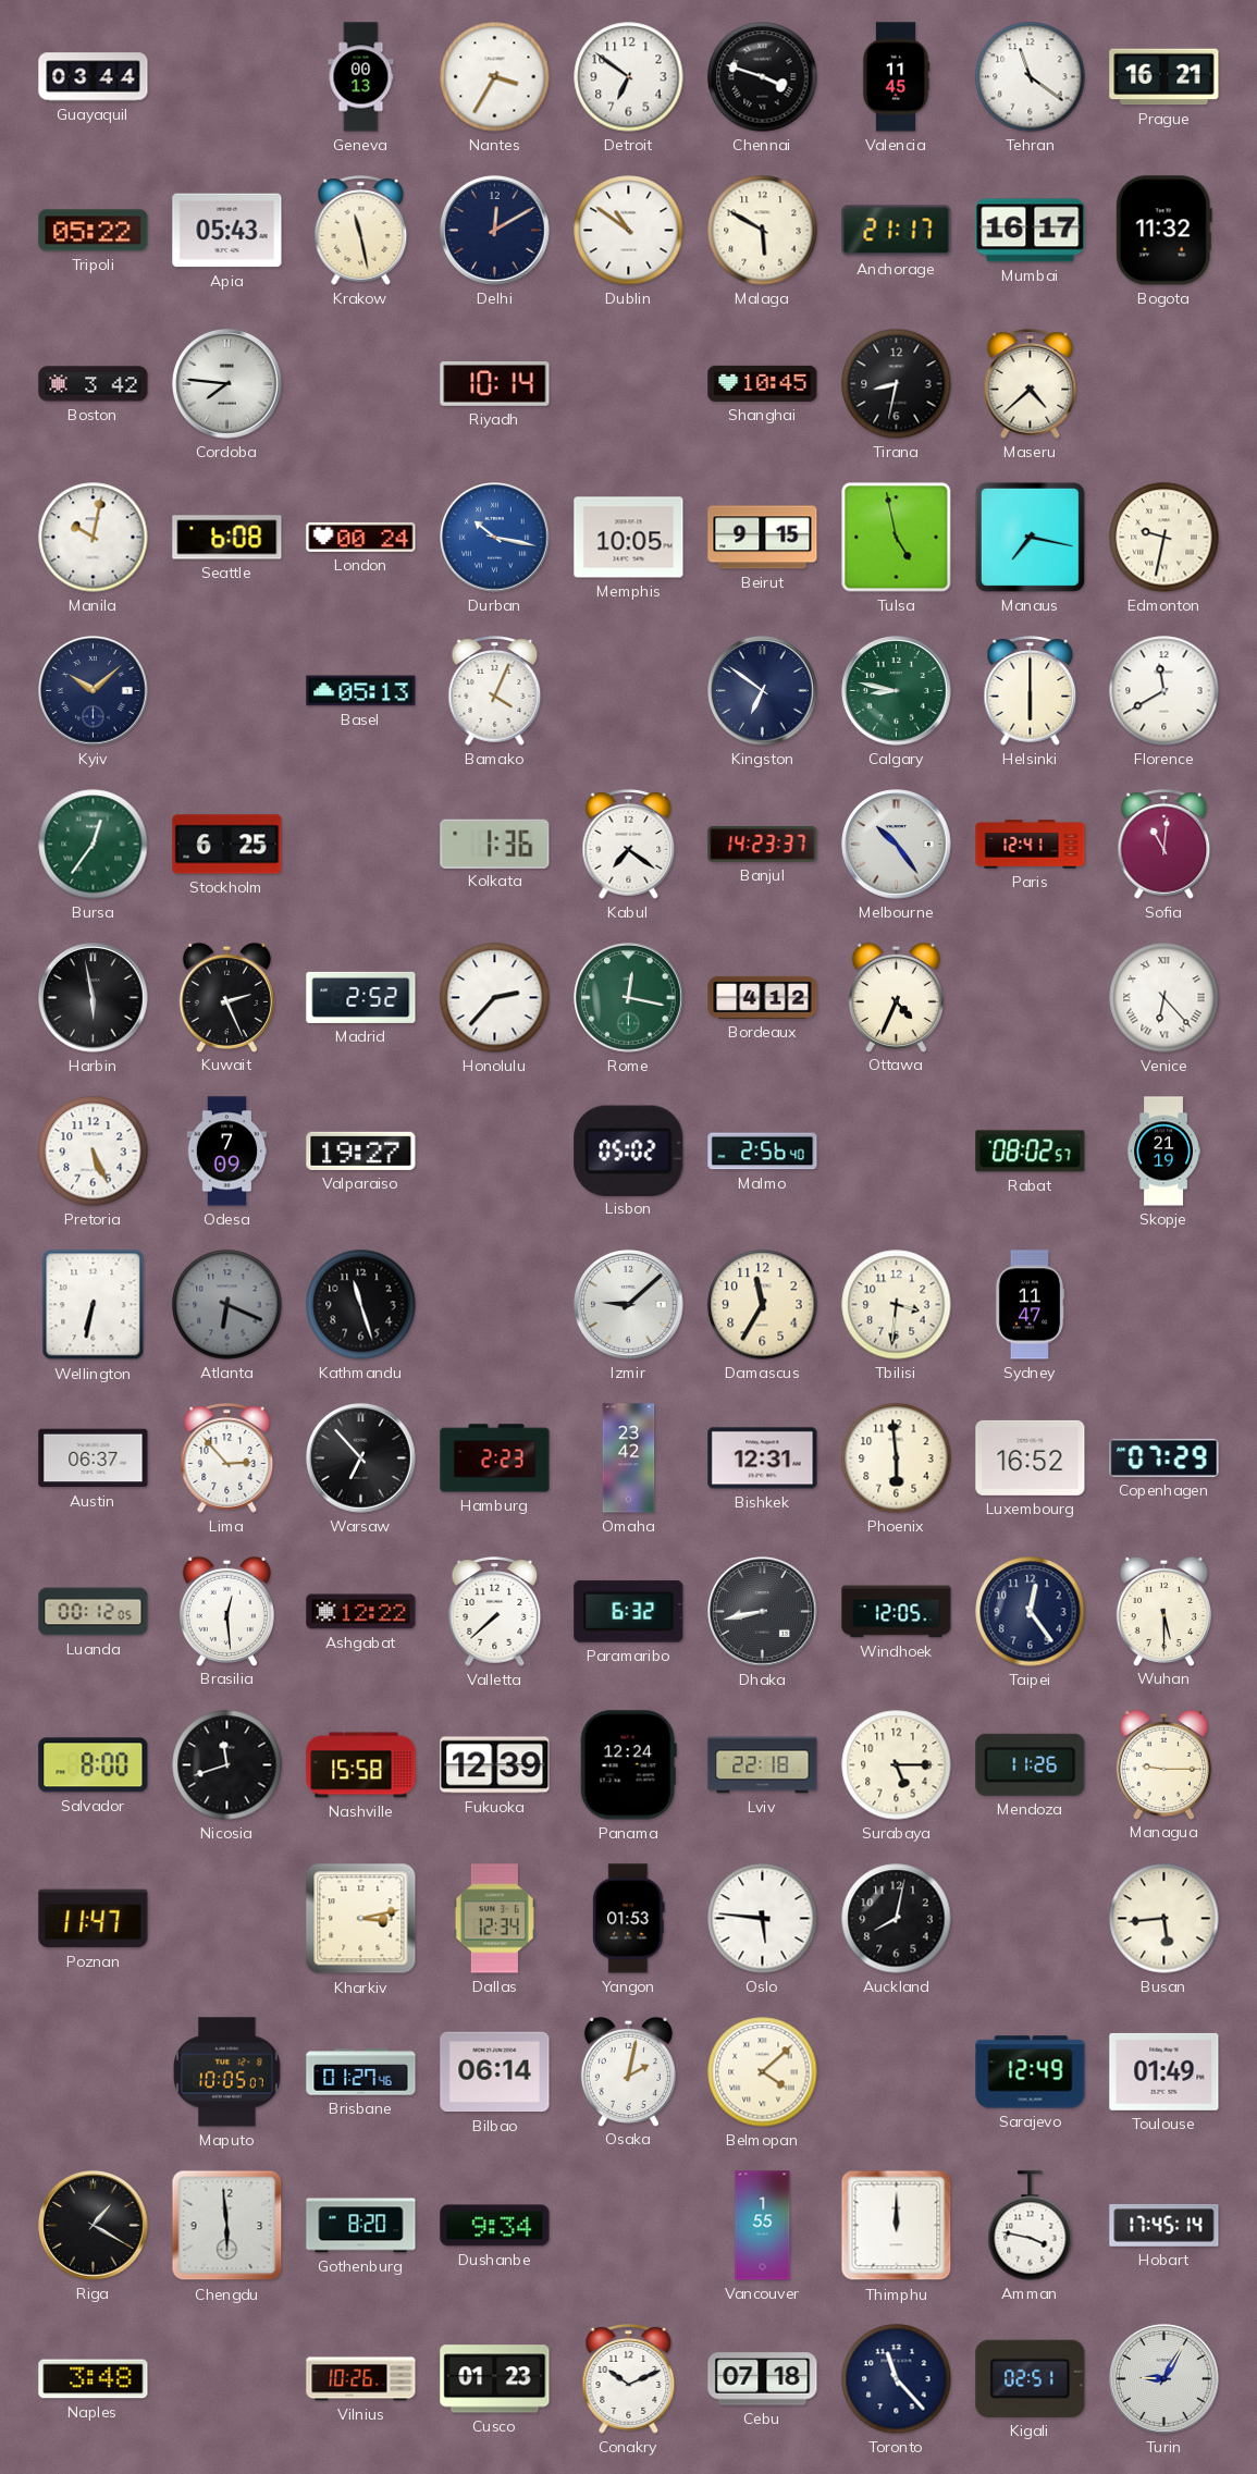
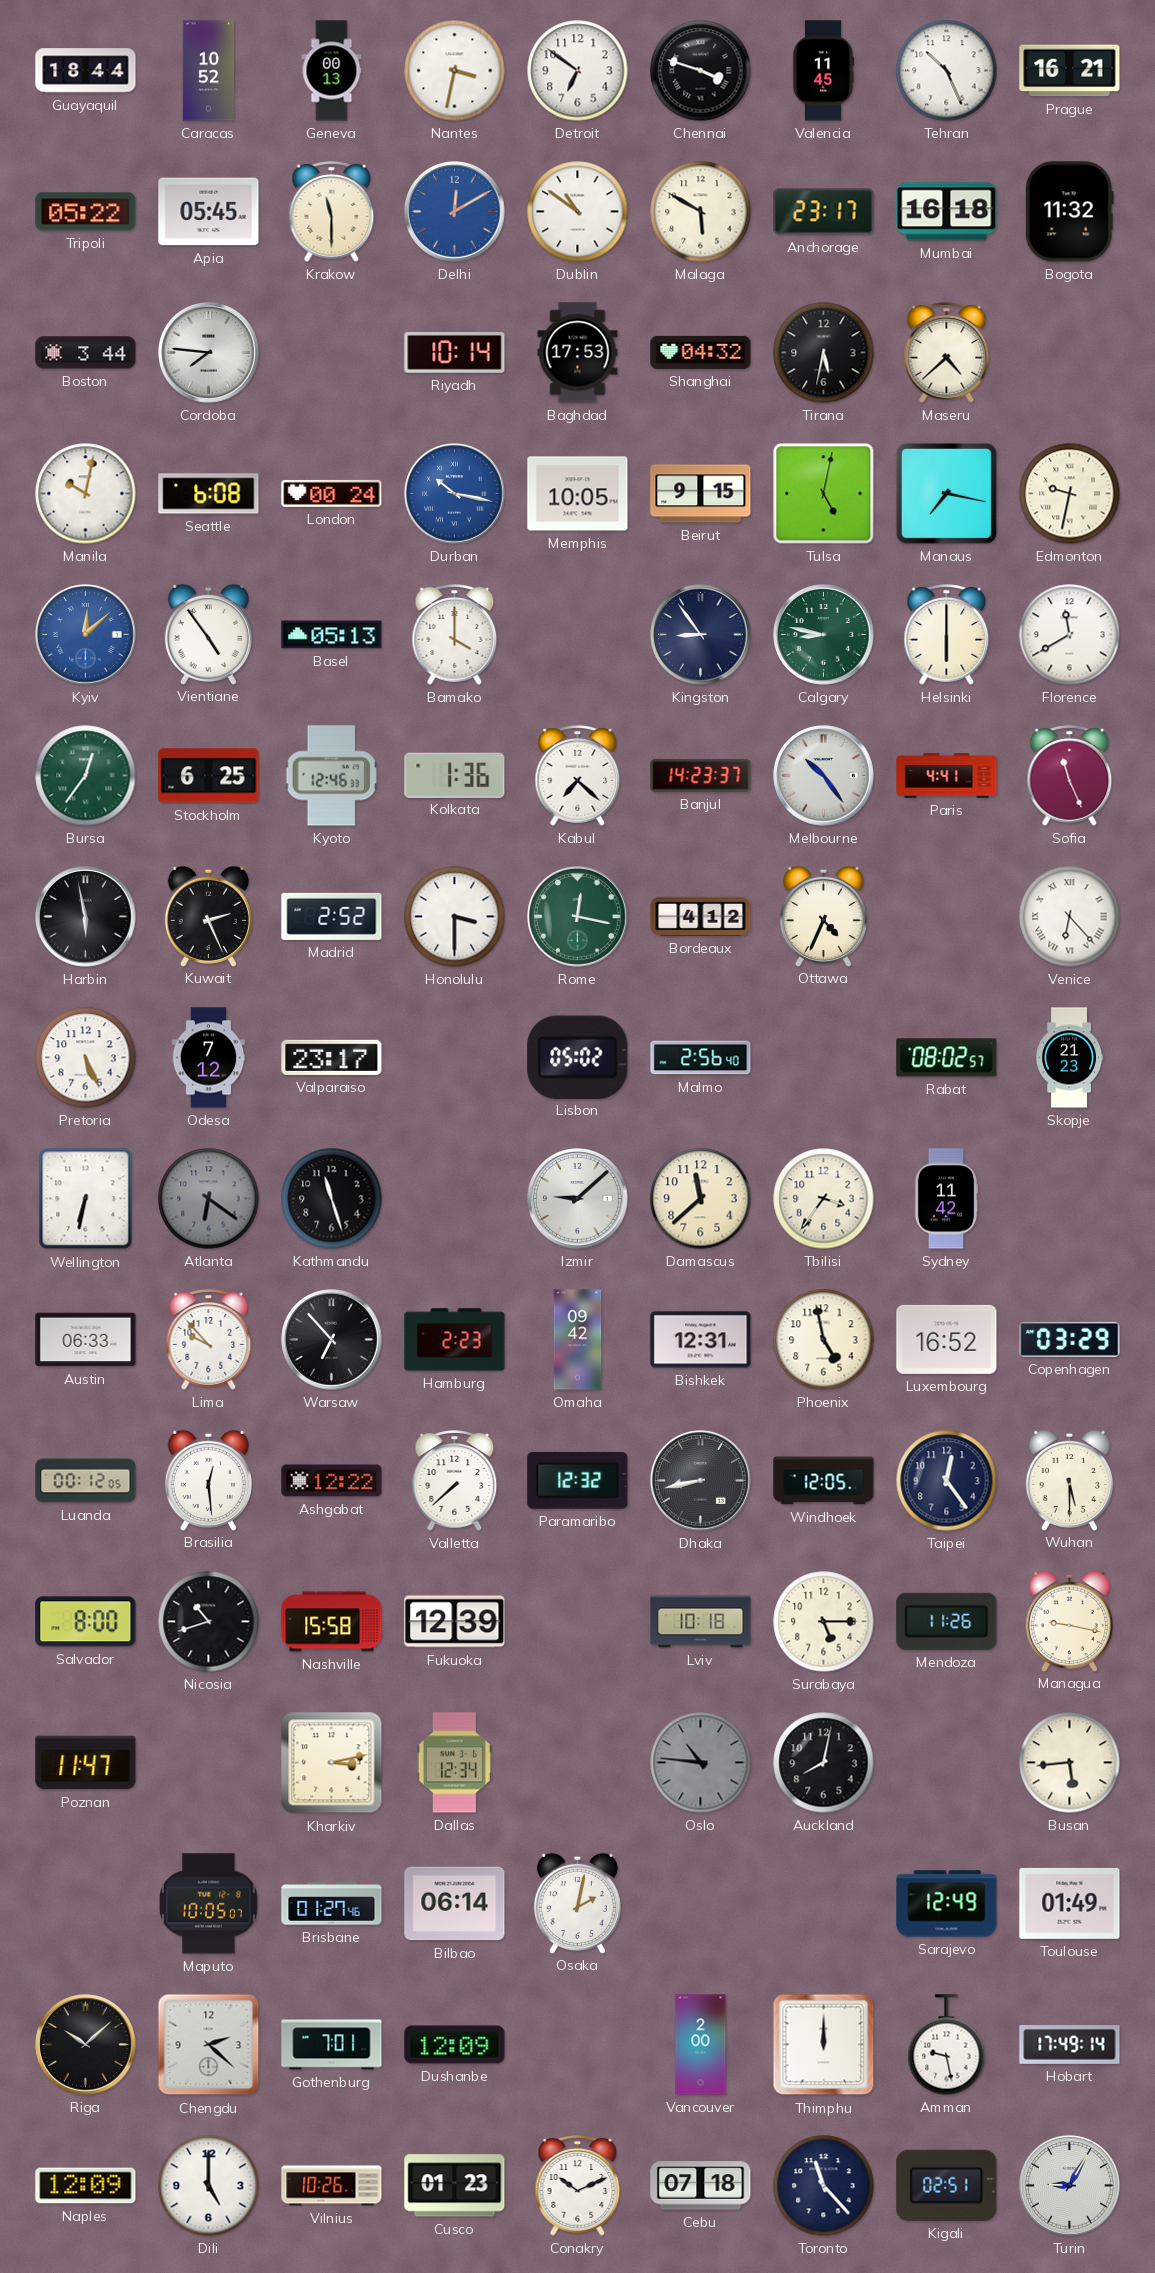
Guayaquil: 03:44 -> 18:44 (86, 71)
Caracas: none -> 10:52 (208, 71)
Nantes: 3:35 -> 3:32 (455, 71)
Tehran: 11:21 -> 10:26 (947, 71)
Apia: 05:43 -> 05:45 (209, 212)
Krakow: 11:28 -> 11:30 (332, 212)
Delhi dial: navy -> blue (455, 212)
Anchorage: 21:17 -> 23:17 (824, 212)
Mumbai: 16:17 -> 16:18 (947, 212)
Boston: 3:42 -> 3:44 (86, 353)
Baghdad: none -> 17:53 (578, 353)
Shanghai: 10:45 -> 04:32 (701, 352)
Tirana: 8:32 -> 5:32 (824, 353)
Tulsa: 4:58 -> 5:02 (824, 494)
Kyiv: 10:08 -> 12:08 (86, 635)
Kyiv dial: navy -> blue (86, 635)
Vientiane: none -> 4:54 (208, 634)
Bamako: 4:04 -> 4:00 (455, 635)
Kingston: 6:51 -> 8:54 (701, 635)
Kyoto: none -> 12:46 (332, 776)
Kabul: 7:21 -> 7:22 (578, 776)
Paris: 12:41 -> 4:41 (947, 776)
Sofia: 11:01 -> 11:26 (1070, 776)
Honolulu: 2:37 -> 3:30 (455, 917)
Odesa: 7:09 -> 7:12 (209, 1058)
Valparaiso: 19:27 -> 23:17 (332, 1057)
Skopje: 21:19 -> 21:23 (1069, 1058)
Atlanta: 6:19 -> 6:21 (209, 1199)
Damascus: 11:35 -> 11:38 (701, 1199)
Tbilisi: 3:31 -> 3:36 (824, 1199)
Sydney: 11:47 -> 11:42 (946, 1199)
Austin: 06:37 -> 06:33 (86, 1340)
Lima: 2:53 -> 9:53 (209, 1340)
Omaha: 23:42 -> 09:42 (578, 1340)
Phoenix: 5:59 -> 4:58 (824, 1340)
Copenhagen: 07:29 -> 03:29 (1070, 1339)
Paramaribo: 6:32 -> 12:32 (578, 1480)
Nicosia: 11:42 -> 10:42 (209, 1622)
Panama: 12:24 -> none (628, 1765)
Lviv: 22:18 -> 10:18 (701, 1622)
Managua: 9:15 -> 9:17 (1069, 1621)
Yangon: 01:53 -> none (629, 1919)
Oslo: 5:46 -> 10:46 (701, 1763)
Oslo dial: white -> grey (701, 1763)
Belmopan: 4:08 -> none (763, 2072)
Riga: 1:20 -> 10:08 (86, 2045)
Chengdu: 5:59 -> 2:22 (209, 2045)
Gothenburg: 8:20 -> 7:01 (332, 2045)
Dushanbe: 9:34 -> 12:09 (455, 2045)
Vancouver: 1:55 -> 2:00 (701, 2045)
Amman: 3:47 -> 9:28 (947, 2045)
Hobart: 17:45 -> 17:49 (1070, 2045)
Naples: 3:48 -> 12:09 (86, 2186)
Dili: none -> 5:00 (209, 2186)
